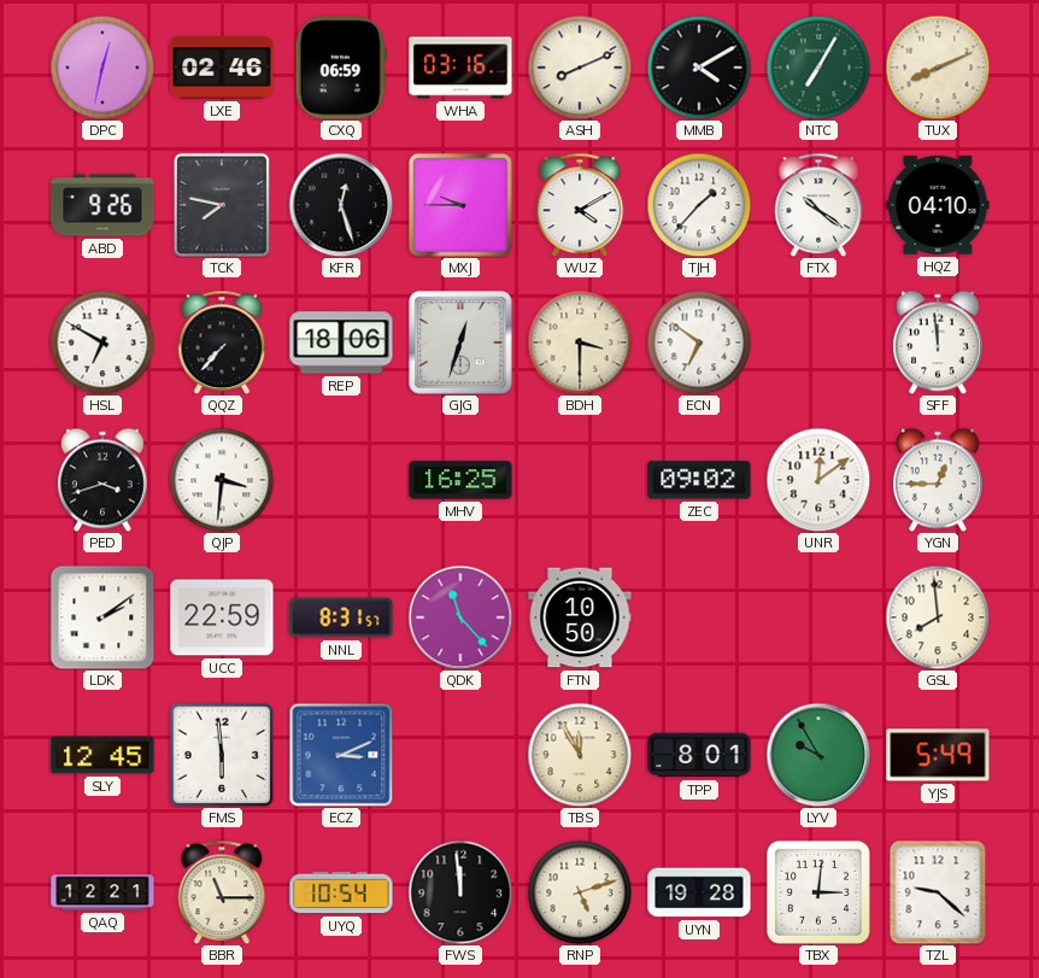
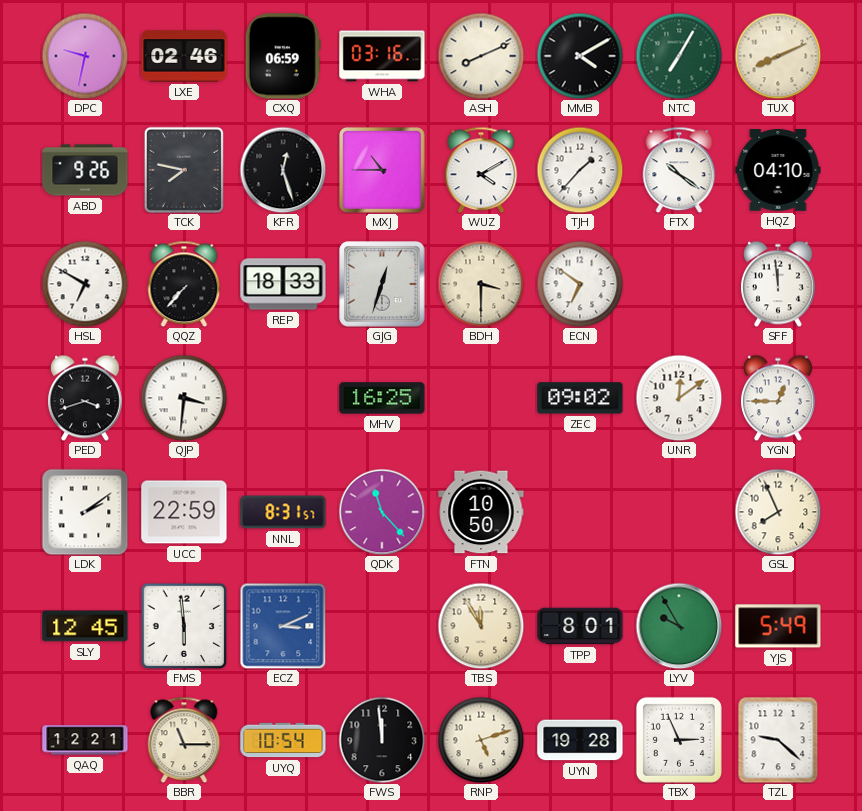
DPC: 12:32 -> 9:32 (85, 56)
MXJ: 9:45 -> 10:45 (383, 171)
REP: 18:06 -> 18:33 (283, 284)
GSL: 7:59 -> 7:56 (778, 512)
TBX: 3:01 -> 2:56 (679, 740)
